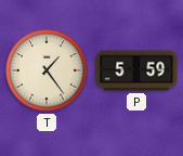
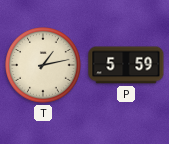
T: 1:24 -> 1:13 (44, 66)
